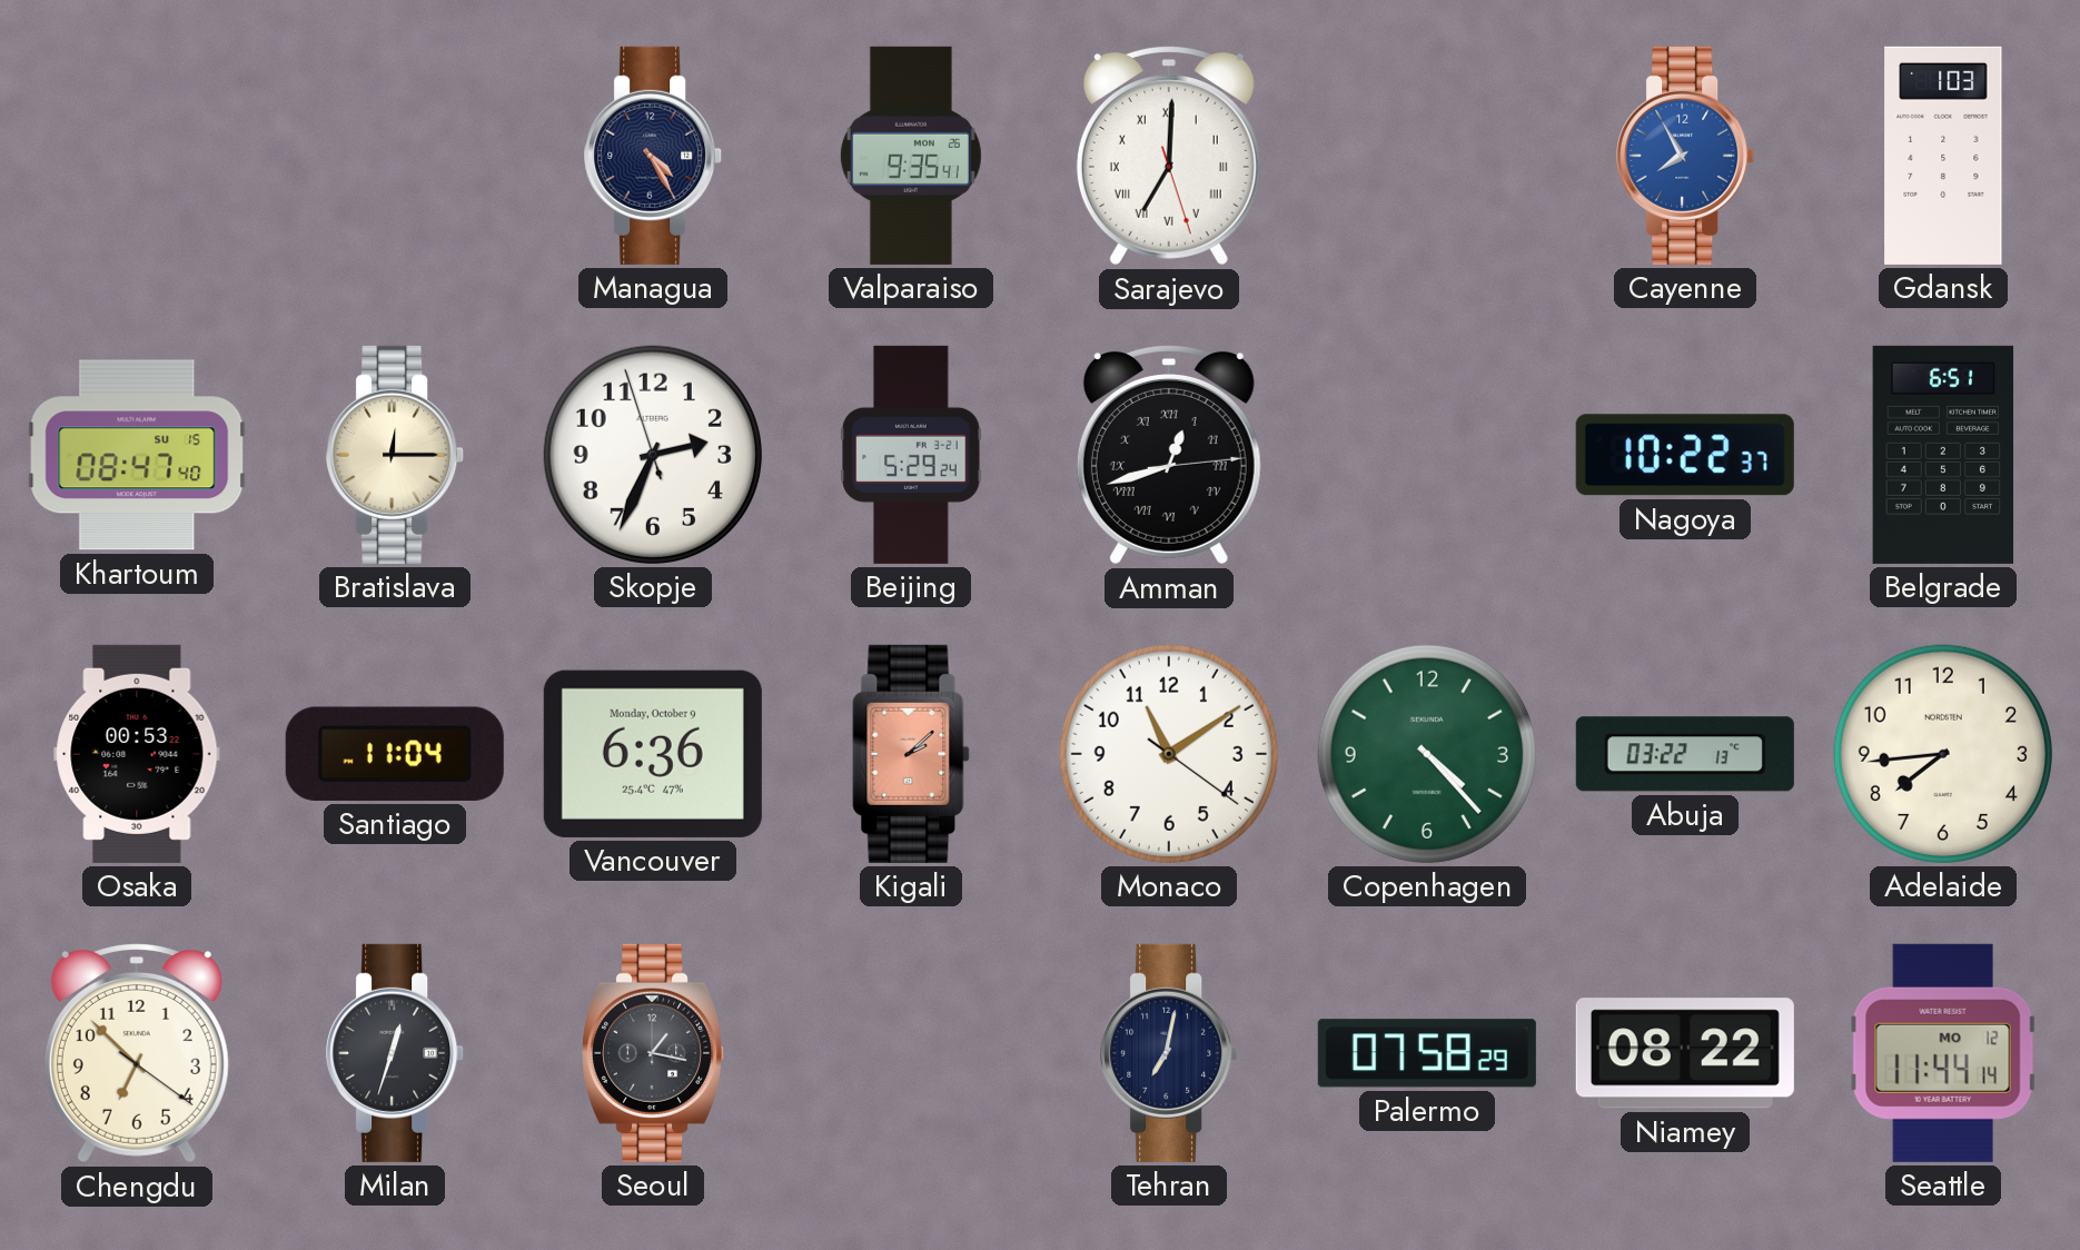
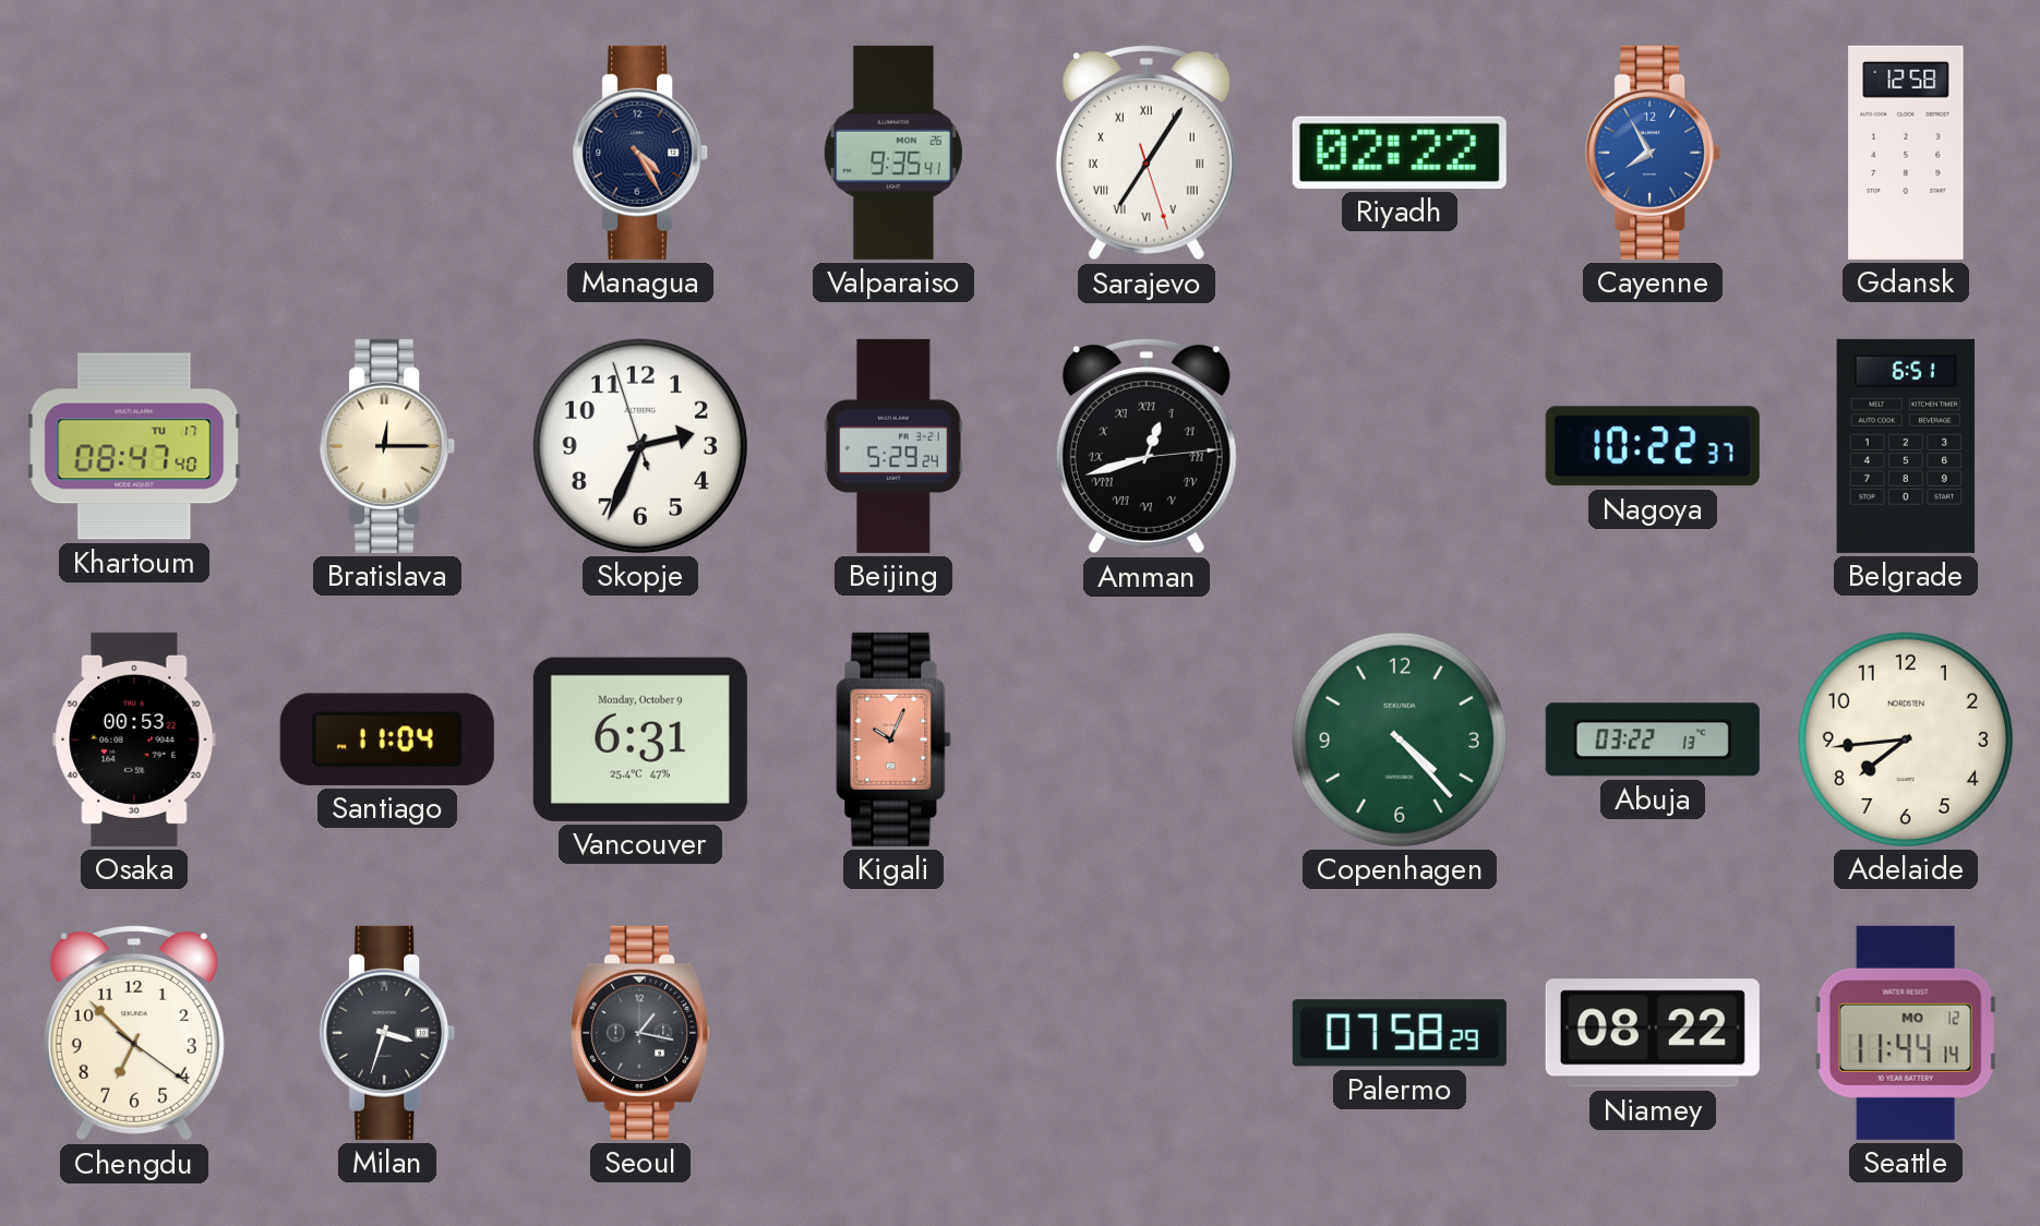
Sarajevo: 7:00 -> 7:05 (1147, 153)
Riyadh: none -> 02:22 (1400, 153)
Gdansk: 1:03 -> 12:58 (1906, 153)
Khartoum date: SU 15 -> TU 17 (134, 446)
Vancouver: 6:36 -> 6:31 (640, 740)
Kigali: 2:08 -> 10:04 (893, 740)
Monaco: 11:09 -> none (1169, 754)
Milan: 12:33 -> 3:33 (388, 1033)
Tehran: 7:02 -> none (1170, 1053)
